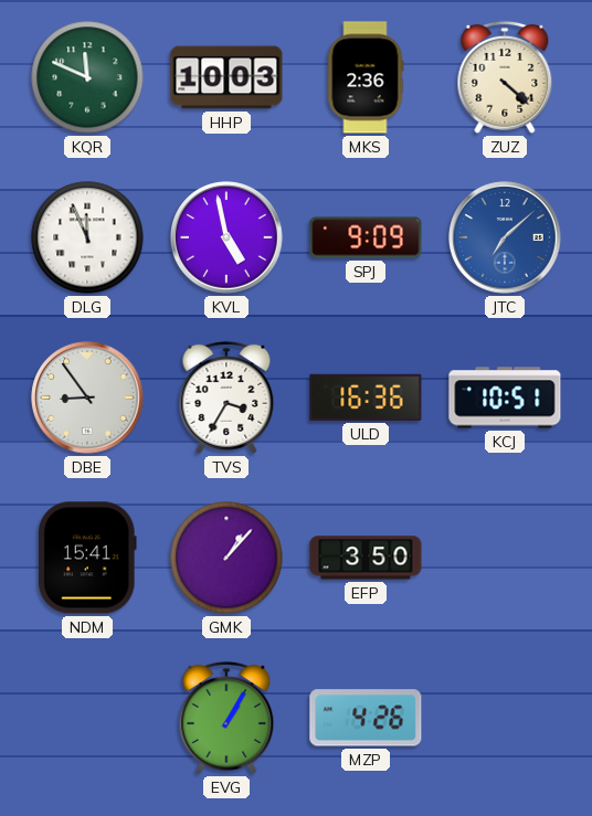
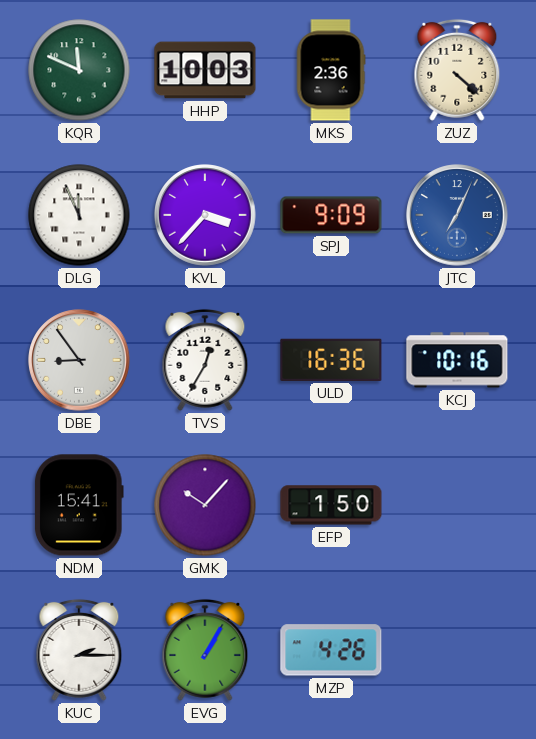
KVL: 4:58 -> 3:37 (205, 215)
JTC: 7:08 -> 7:04 (457, 215)
TVS: 3:35 -> 12:35 (205, 360)
KCJ: 10:51 -> 10:16 (457, 360)
GMK: 1:07 -> 10:07 (205, 505)
EFP: 3:50 -> 1:50 (331, 505)
KUC: none -> 2:15 (79, 650)
